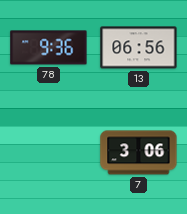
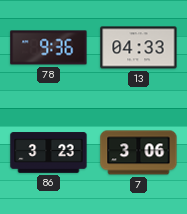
13: 06:56 -> 04:33 (139, 48)
86: none -> 3:23 (49, 153)
